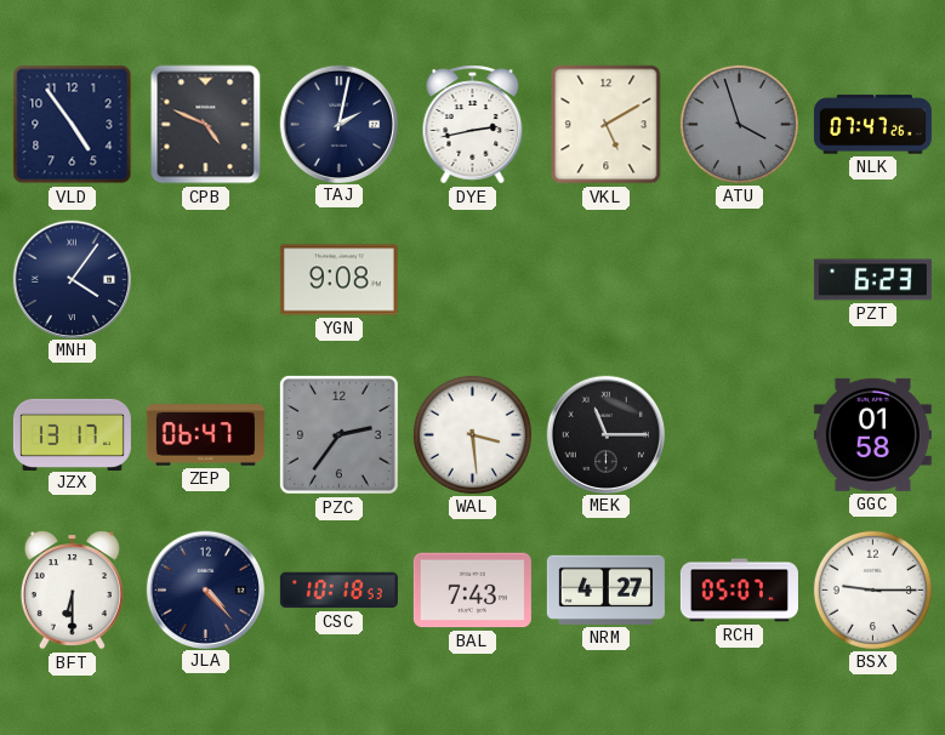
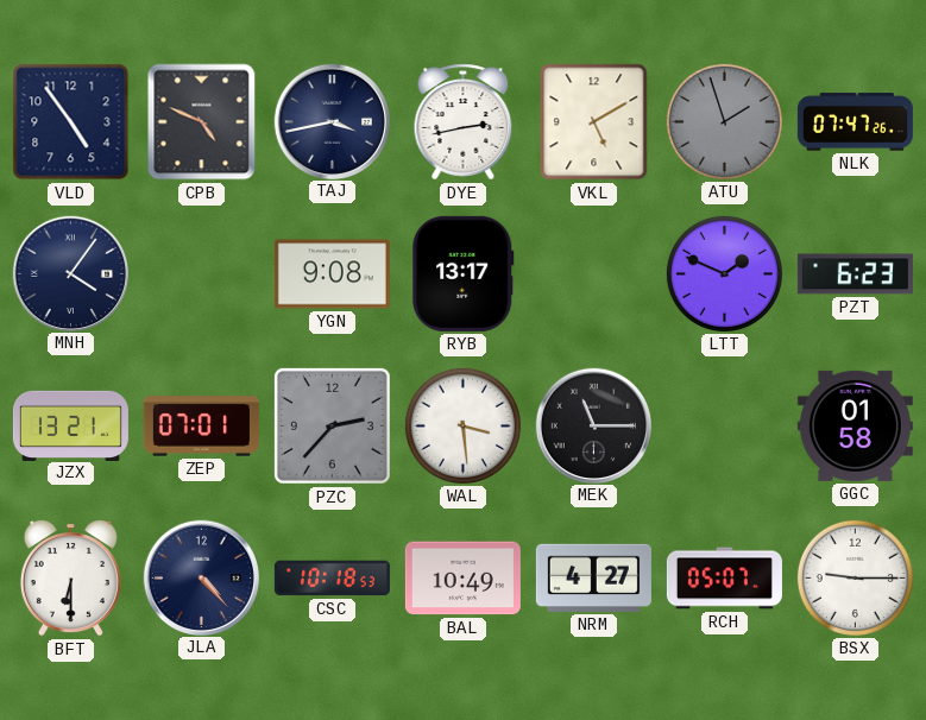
TAJ: 2:02 -> 3:43 (332, 121)
ATU: 3:57 -> 1:57 (724, 121)
RYB: none -> 13:17 (464, 273)
LTT: none -> 1:49 (724, 273)
JZX: 13:17 -> 13:21 (70, 425)
ZEP: 06:47 -> 07:01 (201, 427)
PZC: 2:36 -> 2:37 (332, 425)
BAL: 7:43 -> 10:49 (462, 579)
